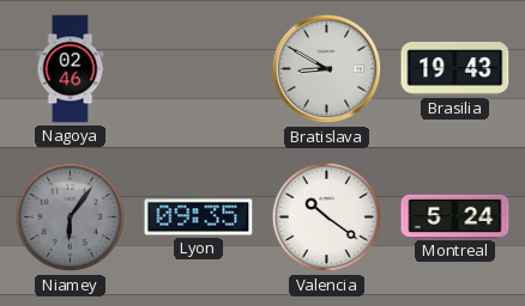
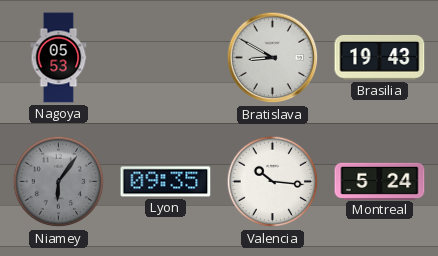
Nagoya: 02:46 -> 05:53 (59, 58)
Valencia: 10:21 -> 10:16 (273, 182)
